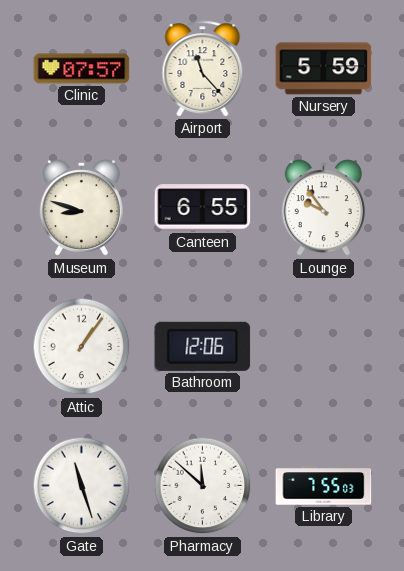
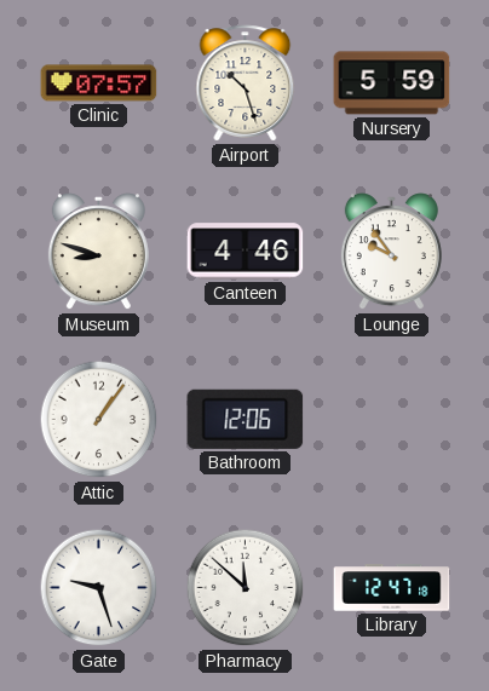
Airport: 11:23 -> 10:27 (246, 84)
Canteen: 6:55 -> 4:46 (246, 252)
Gate: 11:27 -> 9:27 (99, 588)
Library: 7:55 -> 12:47 (392, 588)
